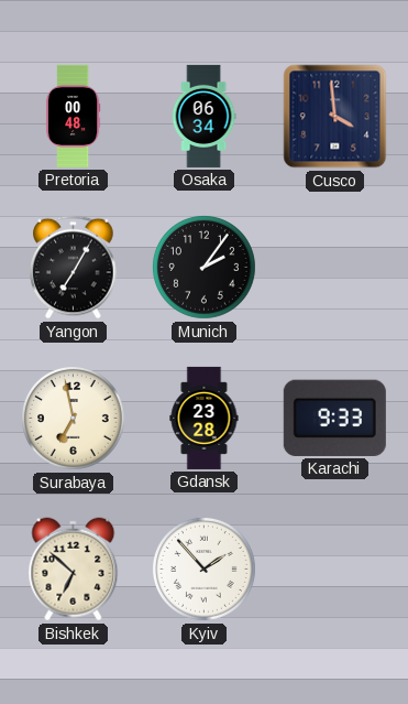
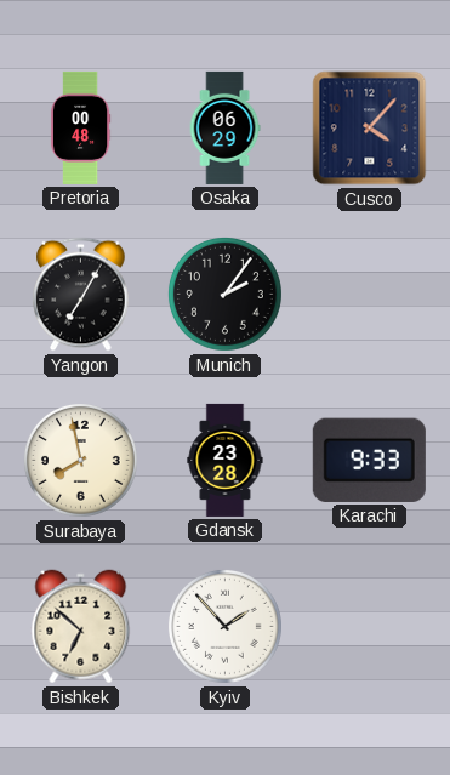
Osaka: 06:34 -> 06:29 (224, 127)
Cusco: 3:59 -> 4:07 (370, 129)
Surabaya: 6:58 -> 7:58 (80, 460)
